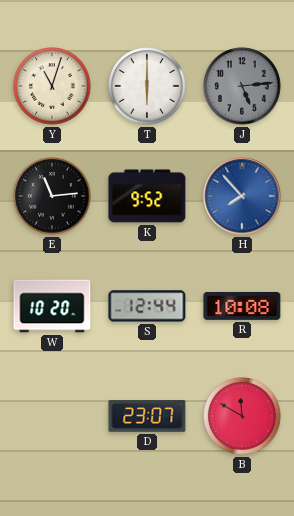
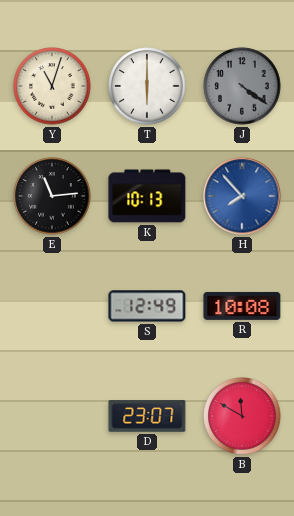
J: 5:14 -> 4:21 (242, 86)
K: 9:52 -> 10:13 (147, 196)
W: 10:20 -> none (52, 306)
S: 12:44 -> 12:49 (147, 306)
